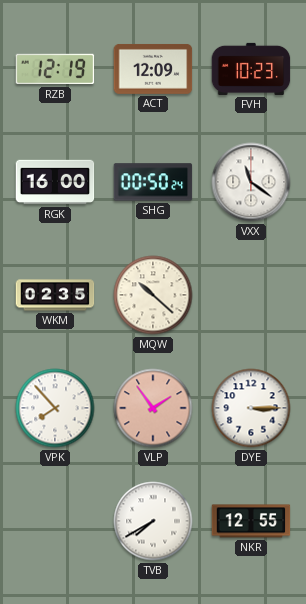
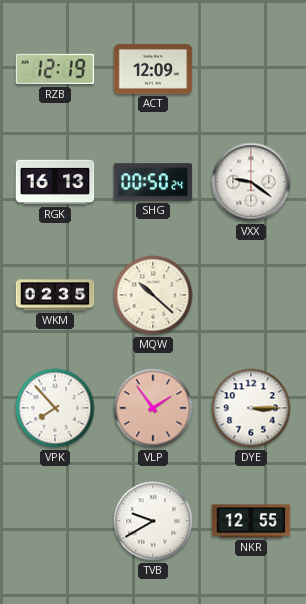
FVH: 10:23 -> none (251, 69)
RGK: 16:00 -> 16:13 (55, 182)
VXX: 11:21 -> 9:21 (251, 182)
TVB: 7:40 -> 9:40 (153, 521)
